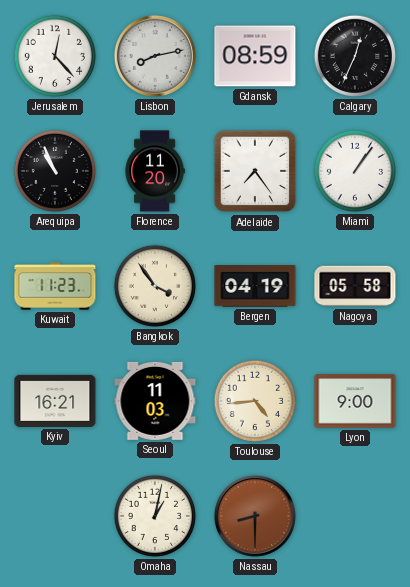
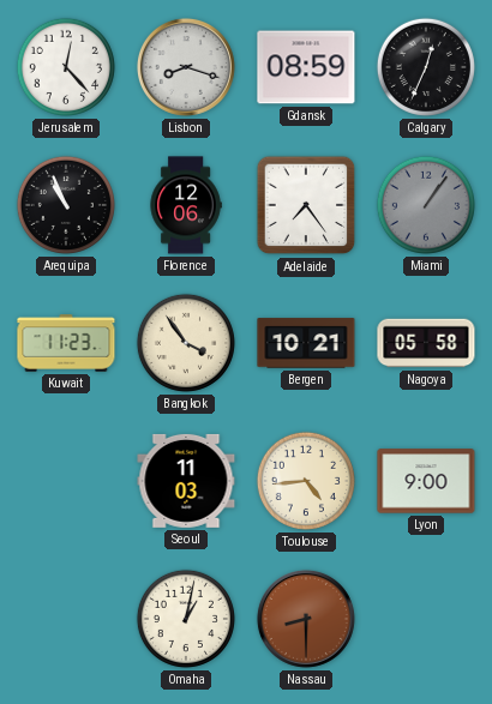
Lisbon: 8:13 -> 8:18 (186, 67)
Florence: 11:20 -> 12:06 (186, 205)
Miami dial: white -> grey (426, 205)
Bergen: 04:19 -> 10:21 (306, 343)
Kyiv: 16:21 -> none (55, 401)
